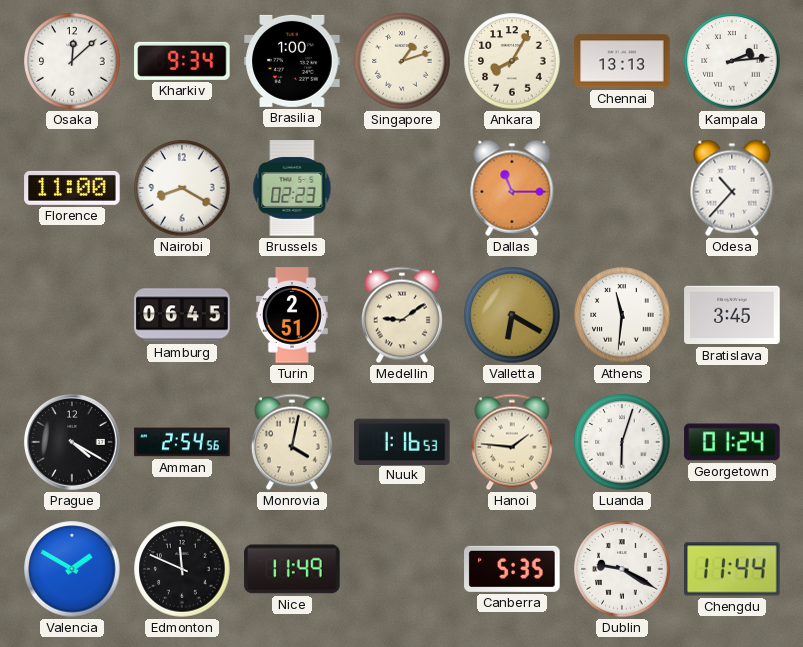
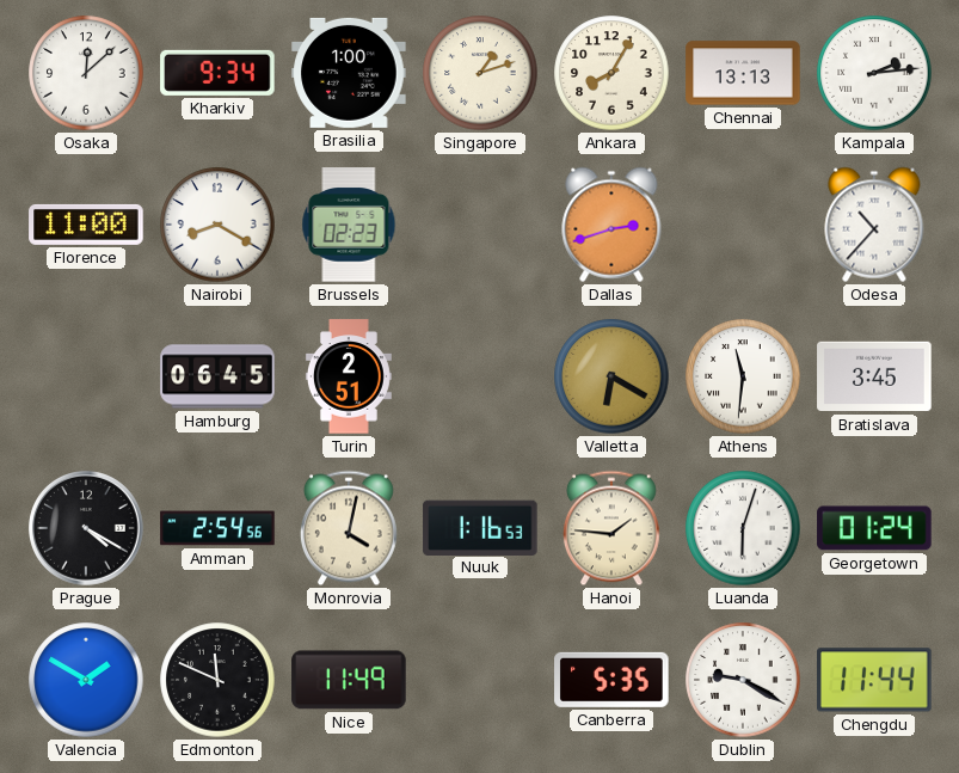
Dallas: 11:15 -> 2:42 (611, 225)
Medellin: 9:09 -> none (402, 315)
